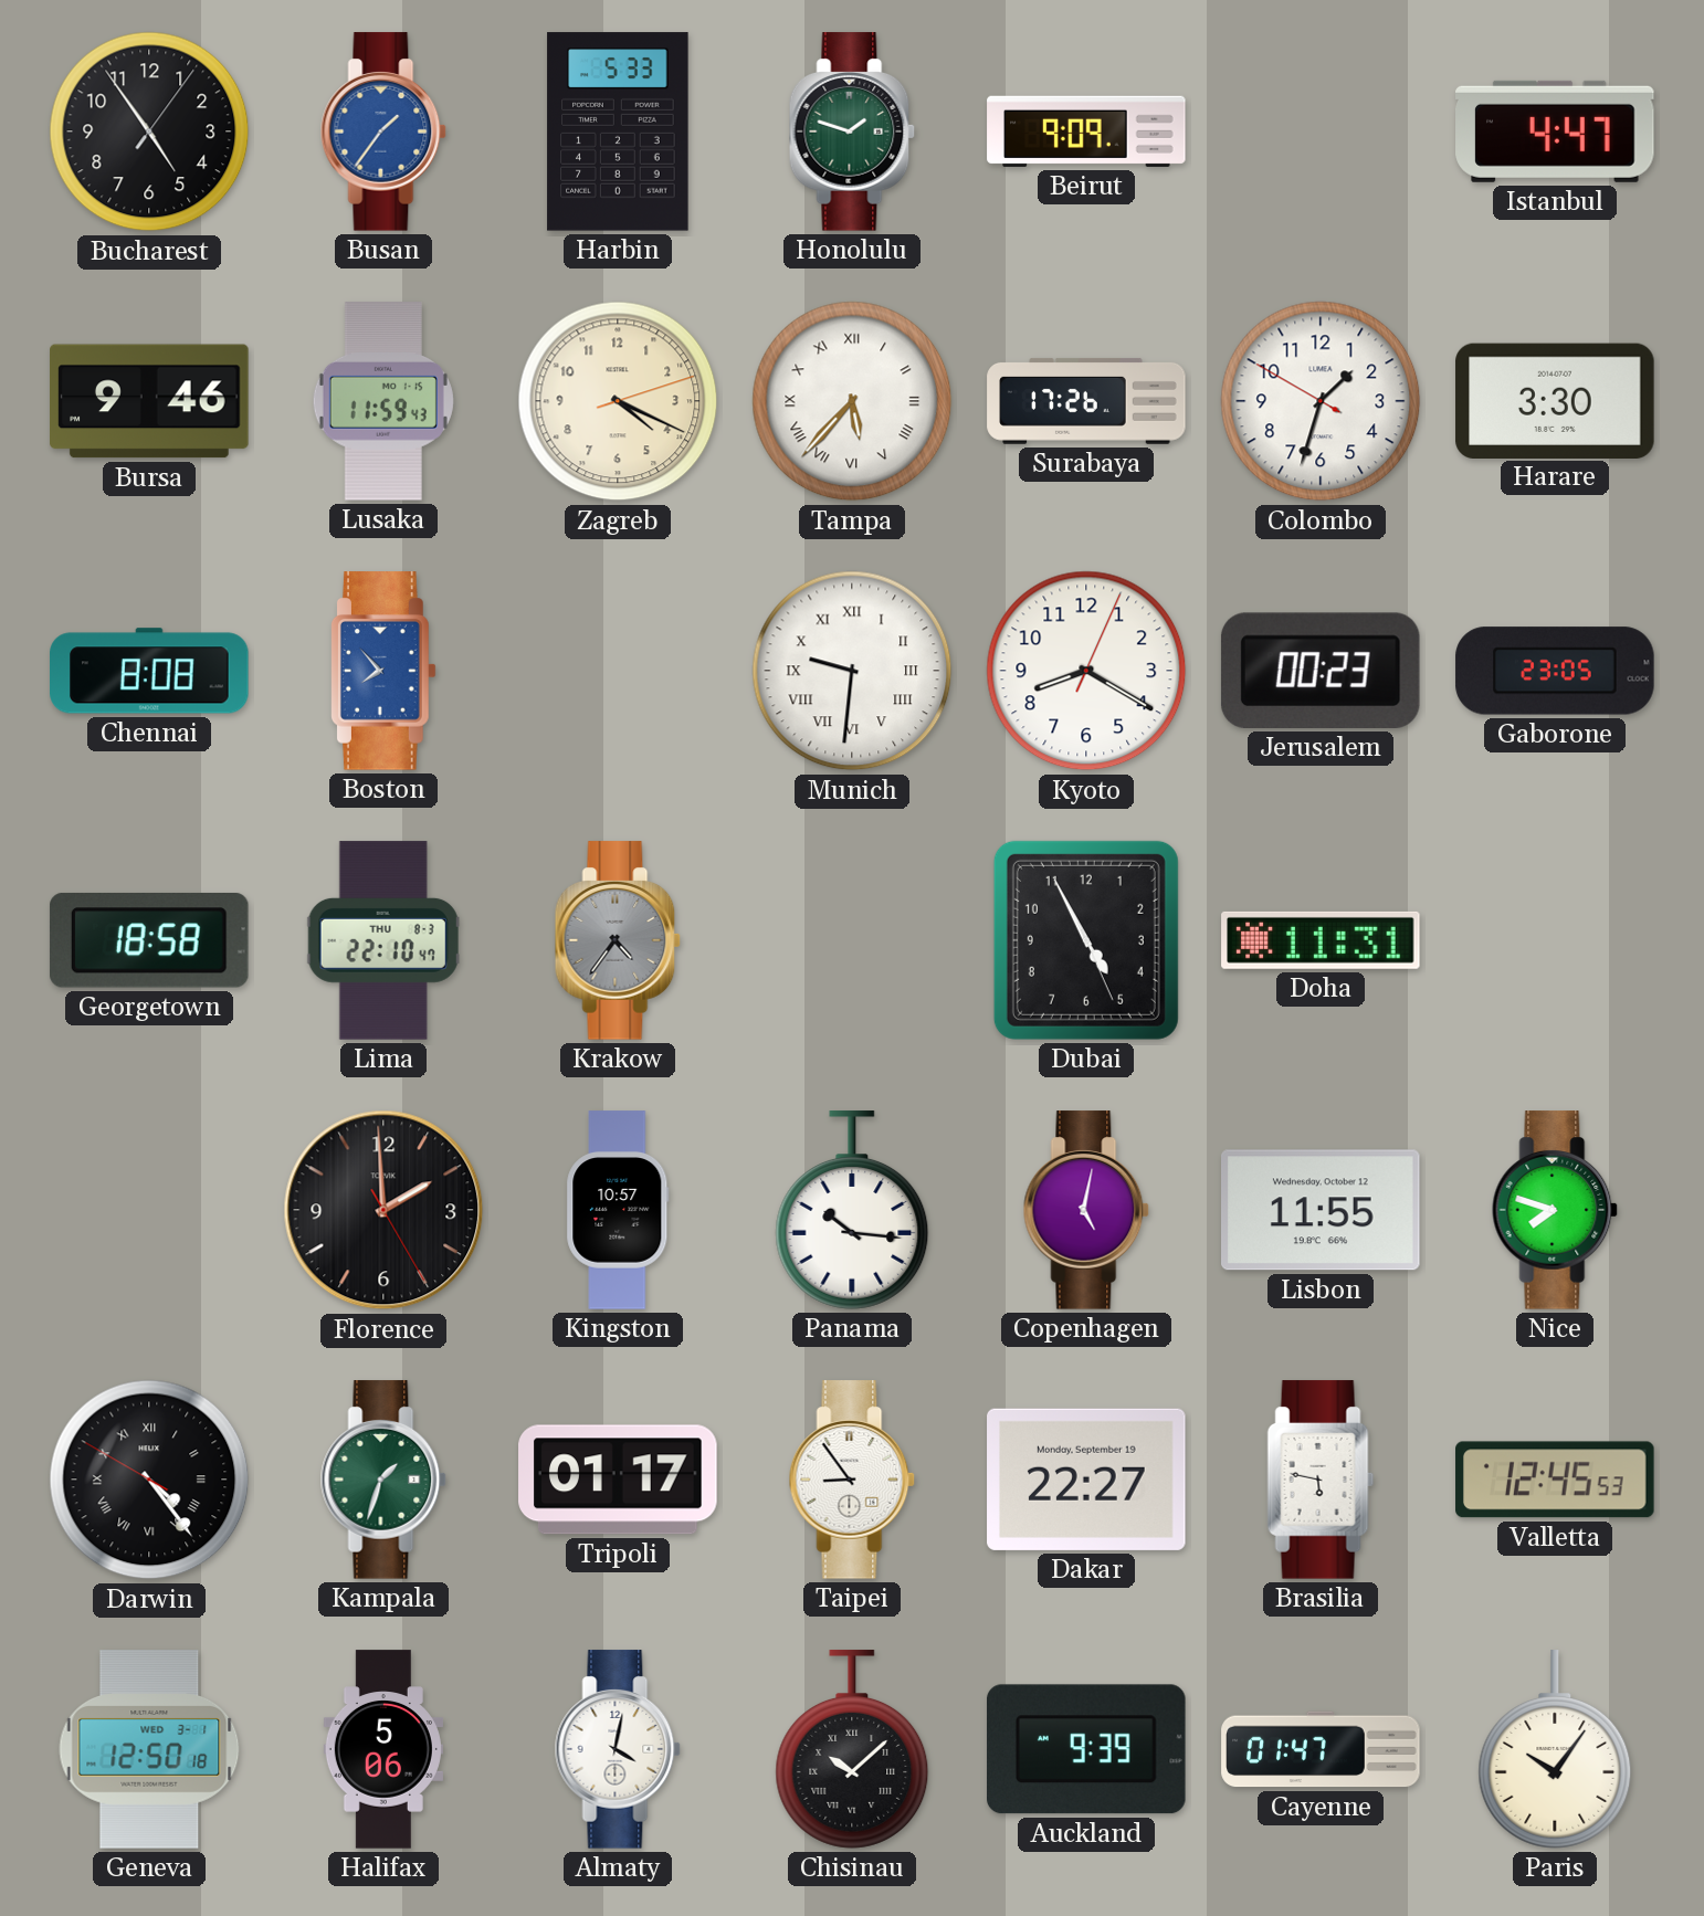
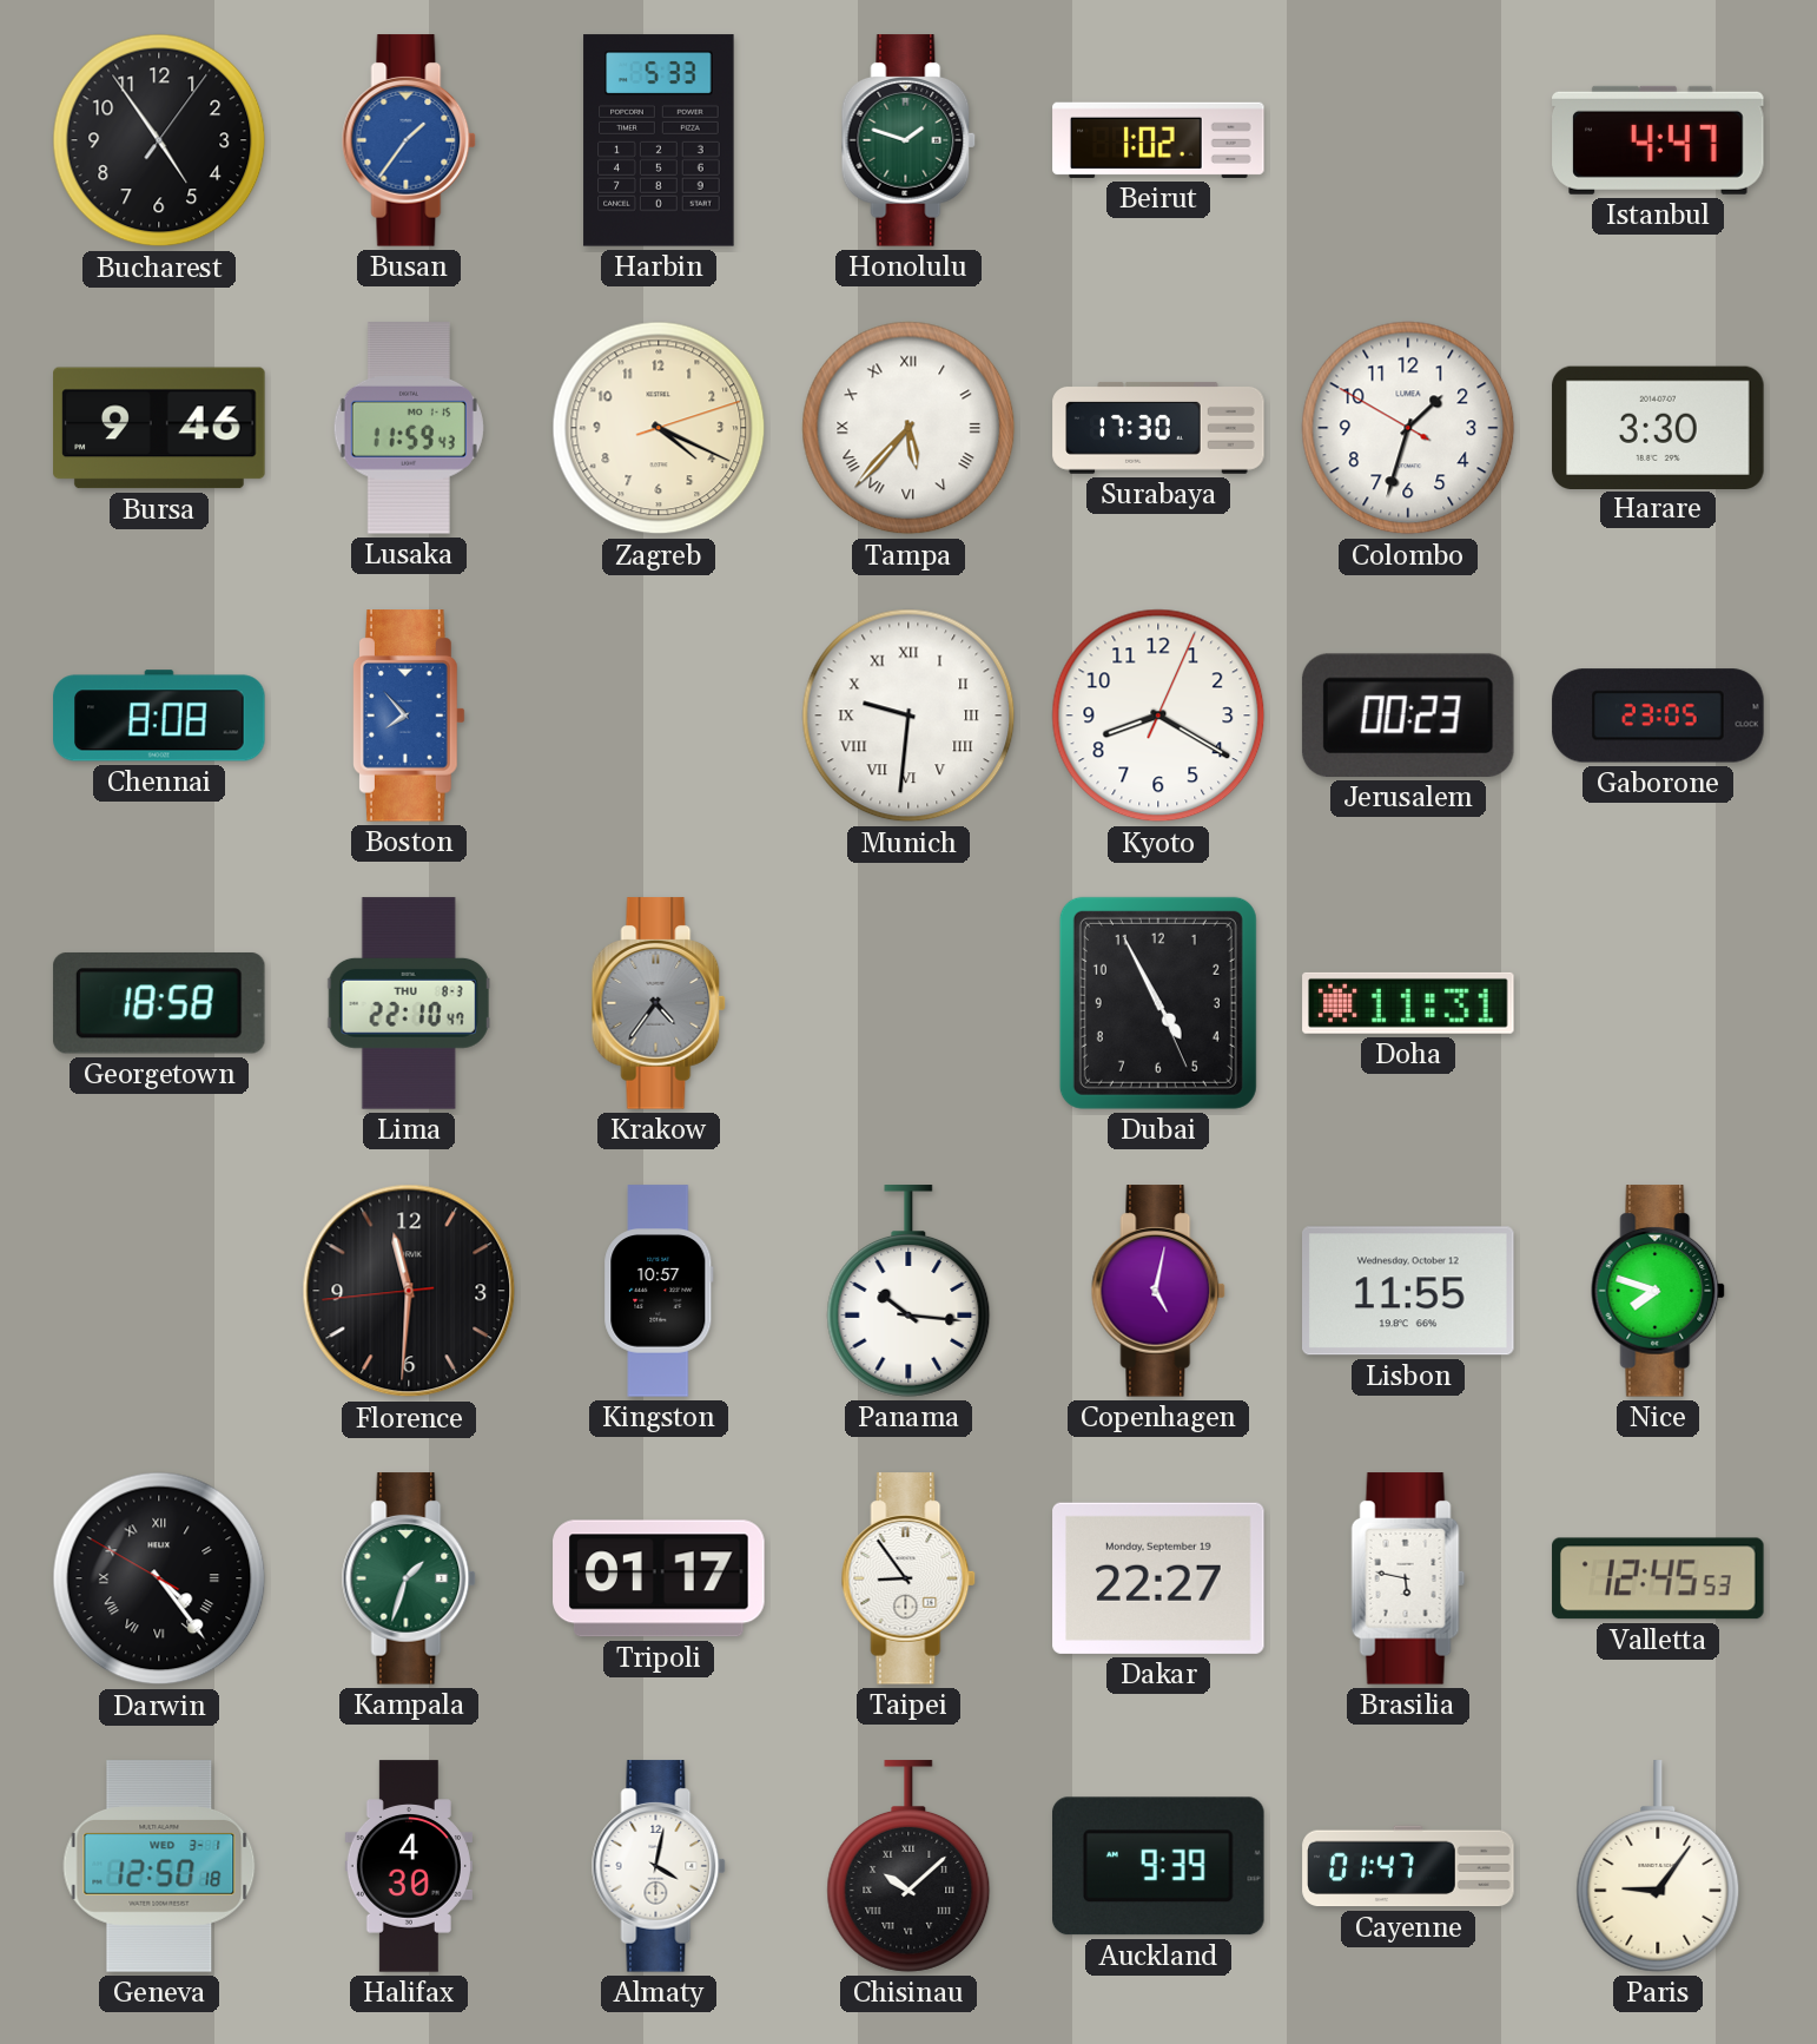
Beirut: 9:09 -> 1:02 (1158, 140)
Surabaya: 17:26 -> 17:30 (1158, 428)
Florence: 1:59 -> 11:30 (409, 1291)
Halifax: 5:06 -> 4:30 (409, 1866)
Paris: 10:06 -> 9:06 (1658, 1866)
